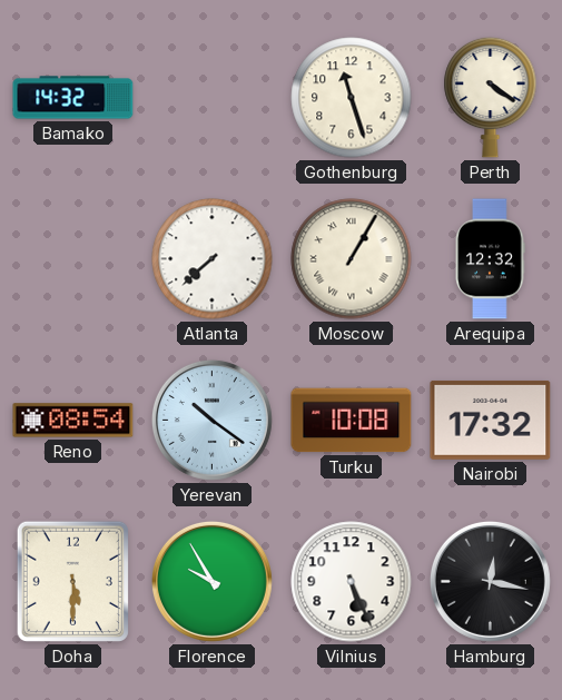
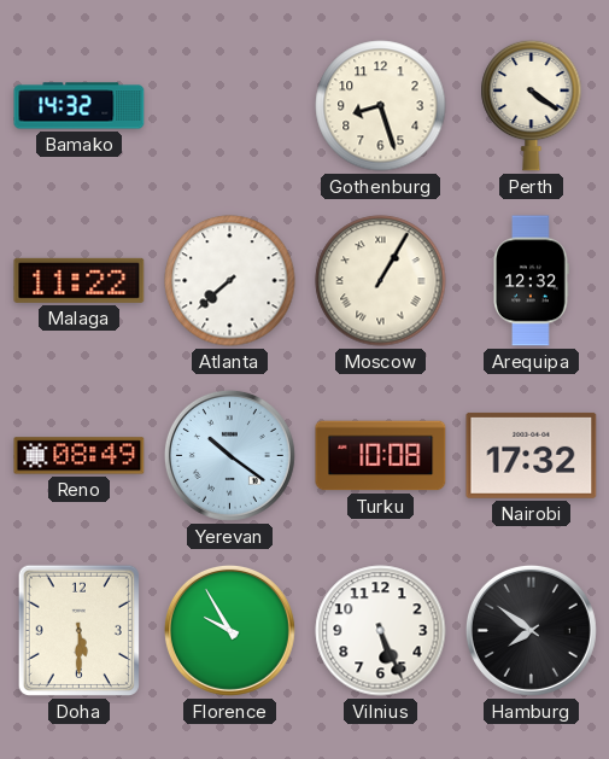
Gothenburg: 11:27 -> 8:27 (381, 106)
Malaga: none -> 11:22 (80, 280)
Reno: 08:54 -> 08:49 (80, 456)
Hamburg: 12:17 -> 7:51 (531, 630)
